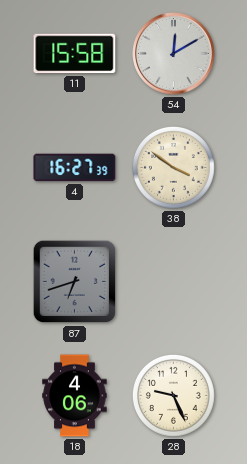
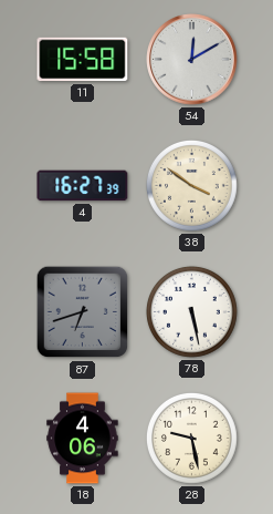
78: none -> 5:28 (191, 312)
28: 9:26 -> 9:28 (191, 439)
